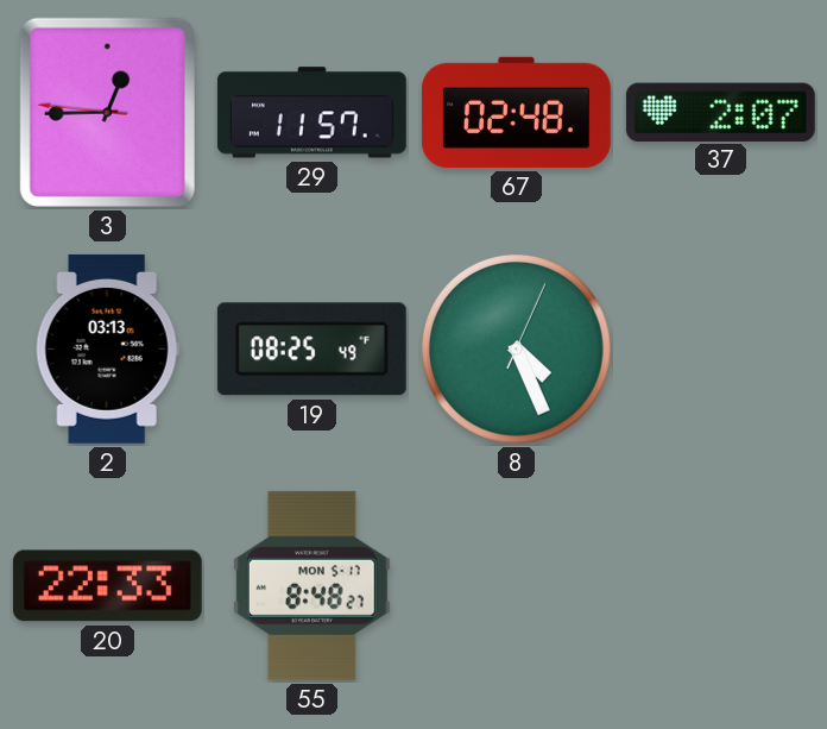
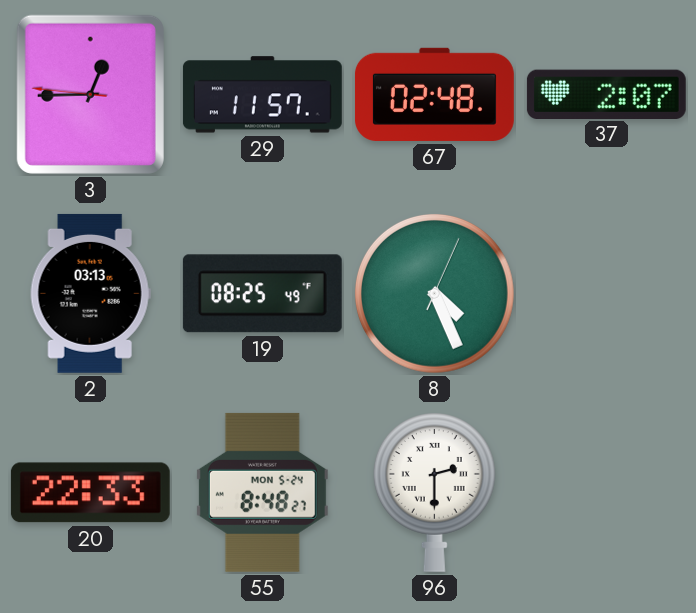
55 date: MON 5-17 -> MON 5-24 (262, 492)
96: none -> 2:30 (434, 492)
